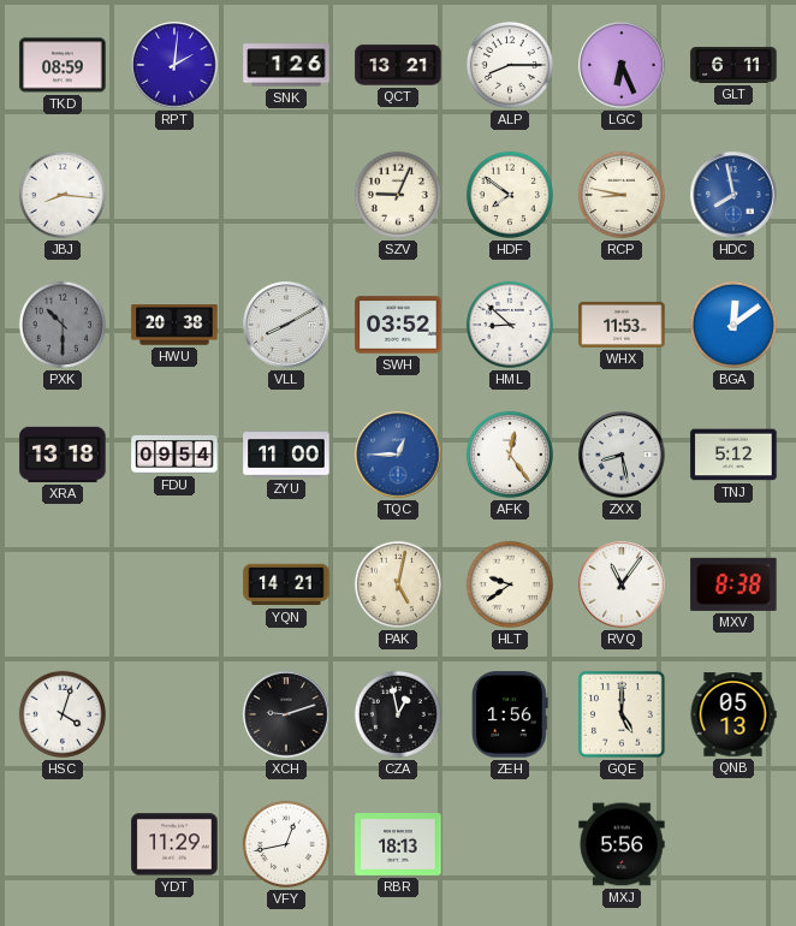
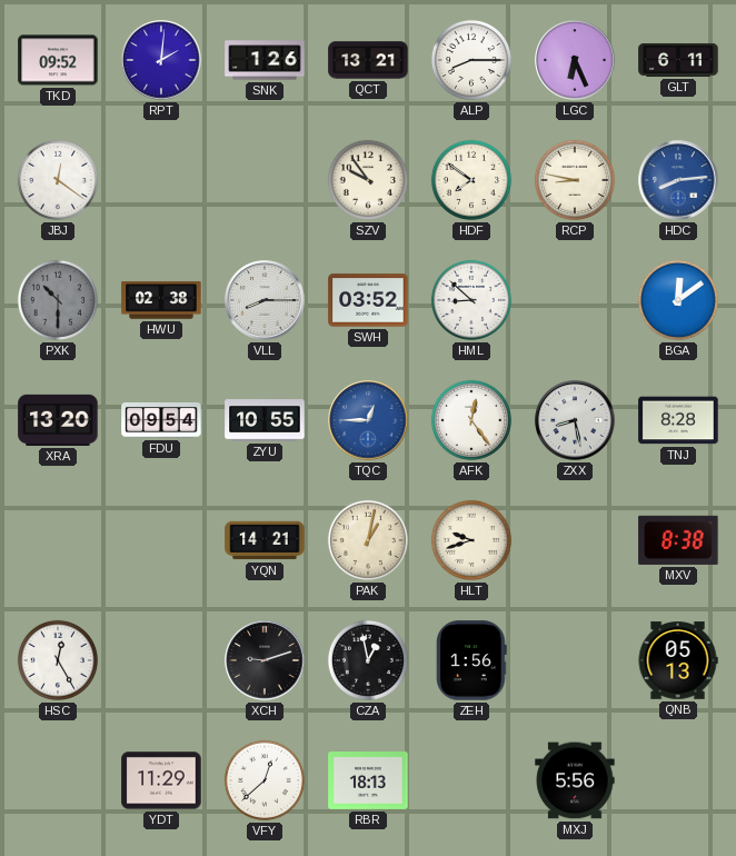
TKD: 08:59 -> 09:52 (58, 60)
JBJ: 8:16 -> 12:21 (58, 180)
SZV: 9:04 -> 9:54 (368, 180)
HDC: 7:58 -> 8:14 (678, 180)
HWU: 20:38 -> 02:38 (161, 300)
VLL: 8:10 -> 8:15 (265, 300)
WHX: 11:53 -> none (622, 325)
XRA: 13:18 -> 13:20 (58, 420)
ZYU: 11:00 -> 10:55 (265, 420)
TNJ: 5:12 -> 8:28 (678, 420)
PAK: 5:02 -> 1:02 (368, 540)
HLT: 9:39 -> 9:42 (471, 540)
RVQ: 11:06 -> none (622, 584)
HSC: 4:03 -> 12:25 (58, 660)
GQE: 5:00 -> none (622, 714)
VFY: 12:43 -> 12:38 (265, 780)
